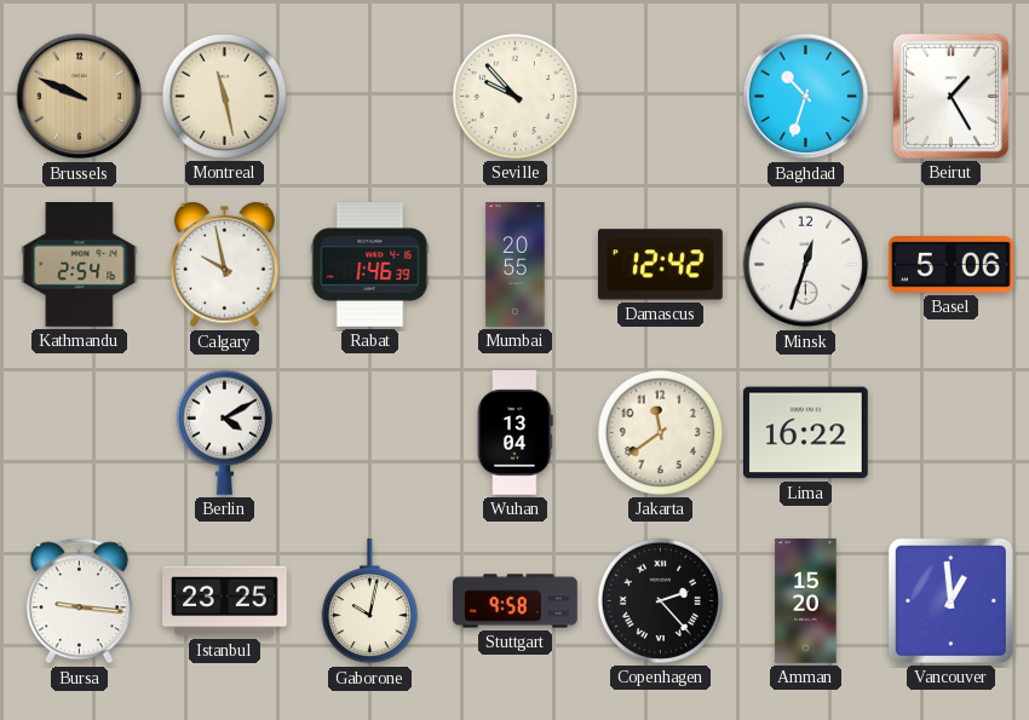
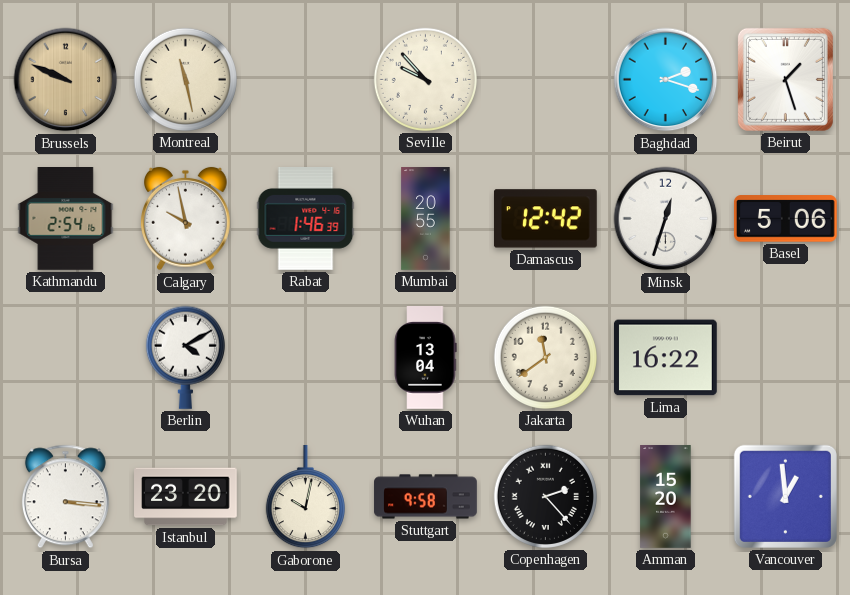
Baghdad: 10:33 -> 2:18 (666, 80)
Beirut: 1:25 -> 1:27 (785, 79)
Bursa: 9:16 -> 3:16 (65, 497)
Istanbul: 23:25 -> 23:20 (186, 497)
